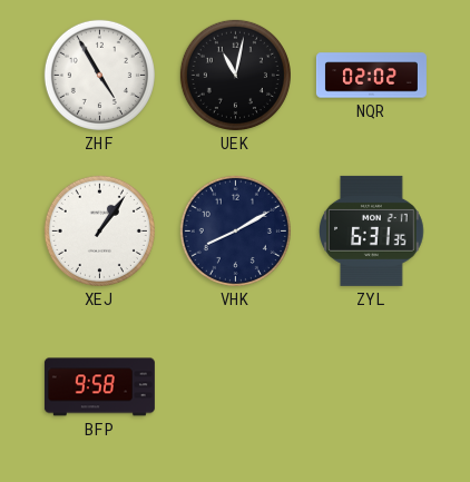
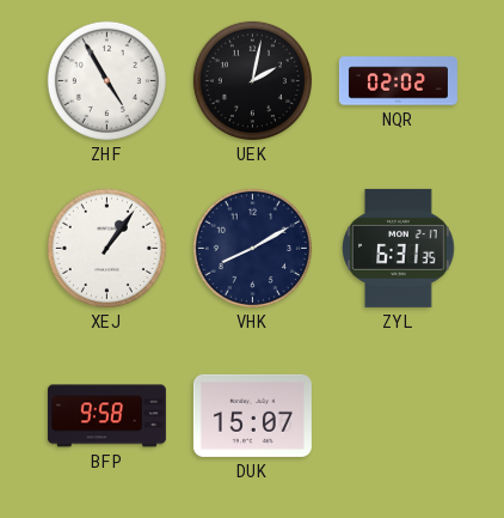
UEK: 11:02 -> 2:02 (252, 80)
DUK: none -> 15:07 (252, 415)
